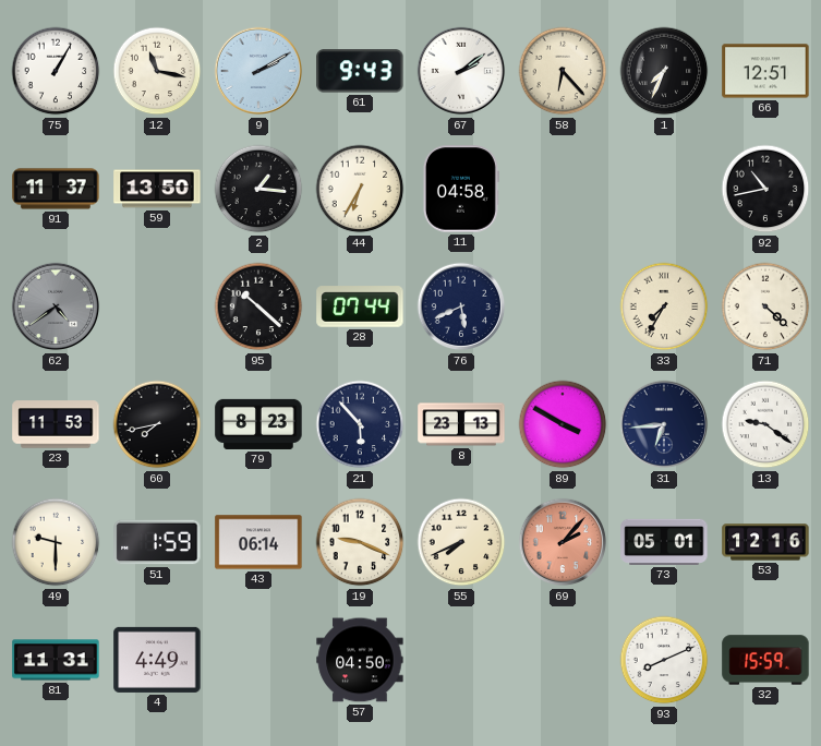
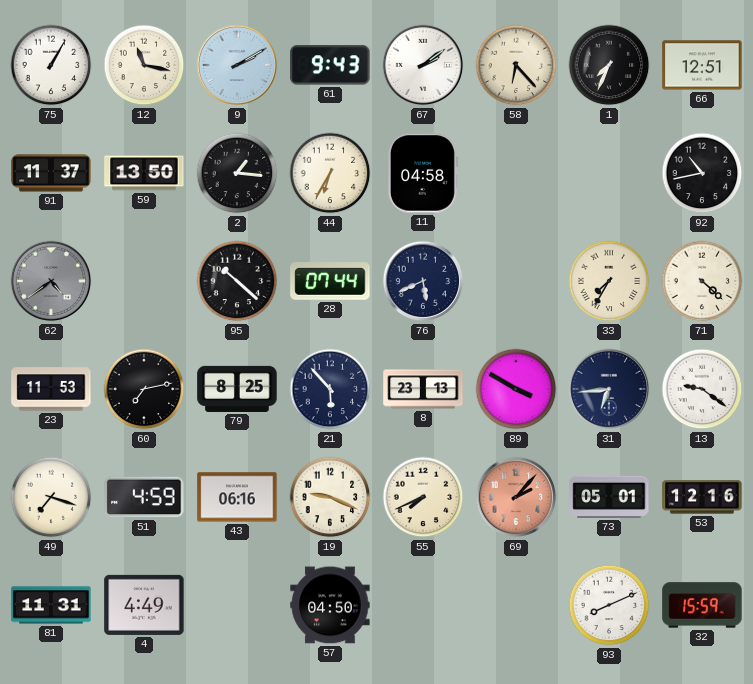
60: 7:43 -> 7:13 (144, 389)
79: 8:23 -> 8:25 (237, 389)
49: 9:30 -> 7:18 (51, 497)
51: 1:59 -> 4:59 (144, 497)
43: 06:14 -> 06:16 (237, 497)
